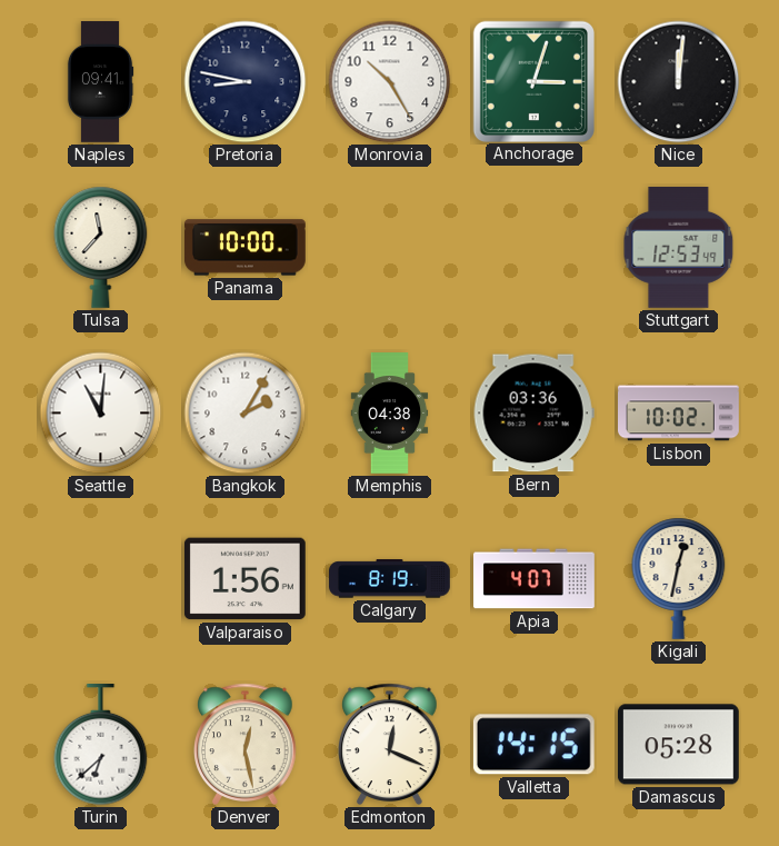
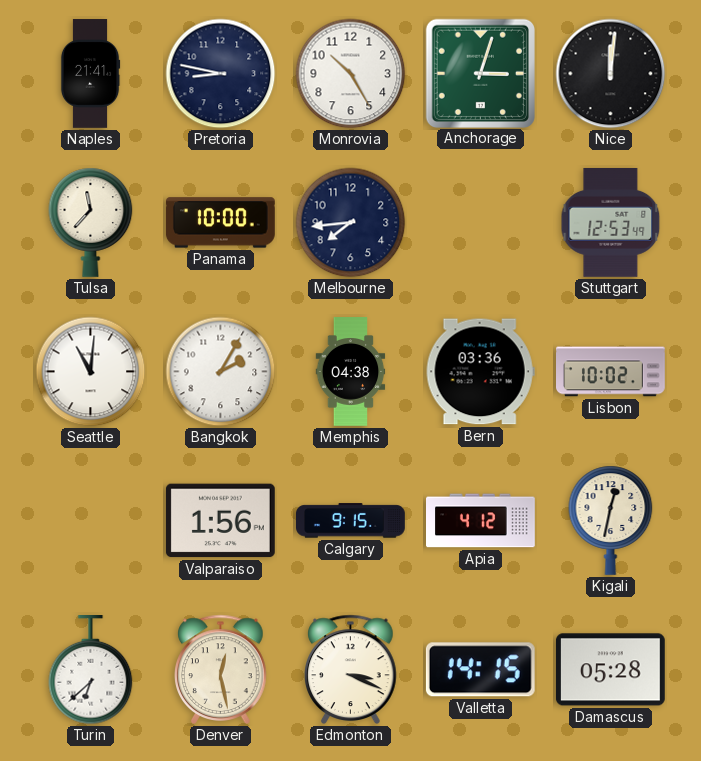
Naples: 09:41 -> 21:41 (90, 74)
Melbourne: none -> 7:44 (351, 223)
Calgary: 8:19 -> 9:15 (351, 521)
Apia: 4:07 -> 4:12 (481, 521)
Edmonton: 12:19 -> 3:19 (351, 669)
